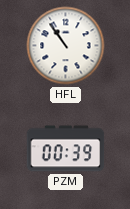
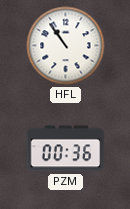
PZM: 00:39 -> 00:36 (66, 149)
